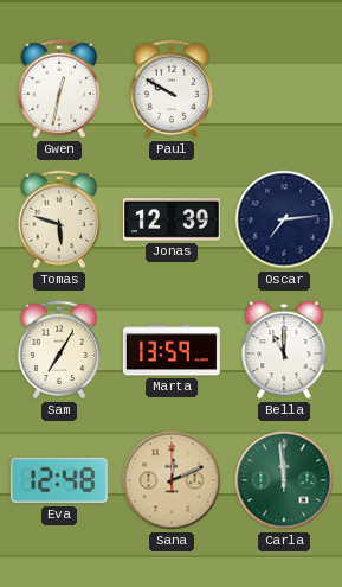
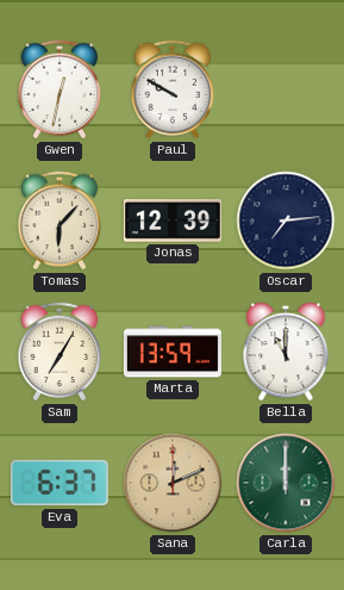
Tomas: 5:48 -> 6:07 (60, 221)
Eva: 12:48 -> 6:37 (60, 483)
Carla: 11:59 -> 12:00 (286, 483)
